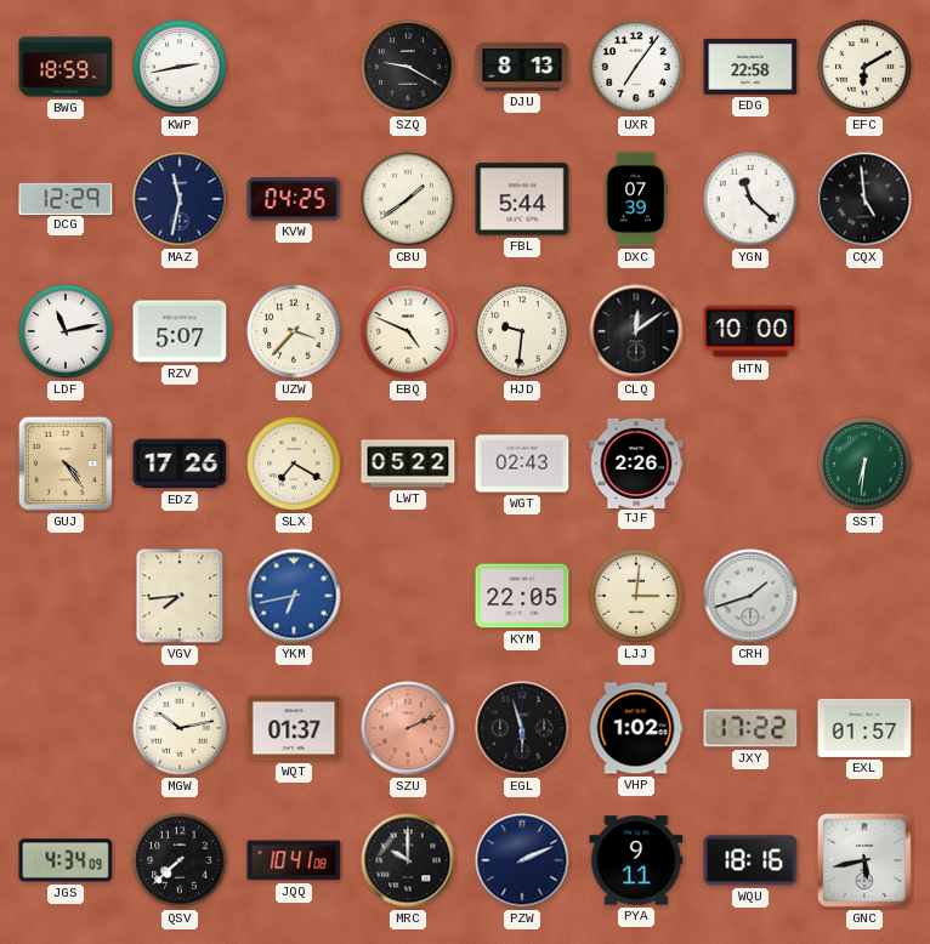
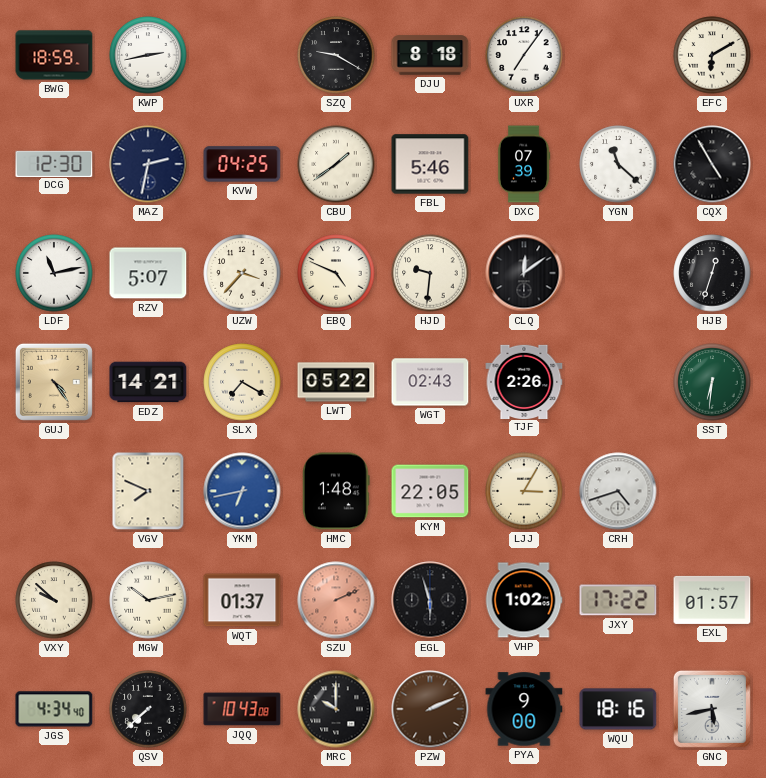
DJU: 8:13 -> 8:18 (430, 55)
EDG: 22:58 -> none (750, 67)
DCG: 12:29 -> 12:30 (54, 163)
MAZ: 11:32 -> 2:32 (148, 164)
FBL: 5:44 -> 5:46 (430, 164)
CQX: 4:59 -> 4:55 (712, 164)
HTN: 10:00 -> none (750, 331)
HJB: none -> 12:33 (712, 273)
EDZ: 17:26 -> 14:21 (148, 382)
VGV: 7:44 -> 7:49 (148, 491)
HMC: none -> 1:48 (336, 491)
LJJ: 3:01 -> 3:05 (524, 491)
CRH: 1:42 -> 4:42 (618, 491)
VXY: none -> 9:52 (54, 600)
JGS: 4:34:09 -> 4:34:40 (54, 709)
JQQ: 10:41 -> 10:43 (242, 709)
PZW dial: navy -> brown (430, 709)
PYA: 9:11 -> 9:00 (524, 709)
